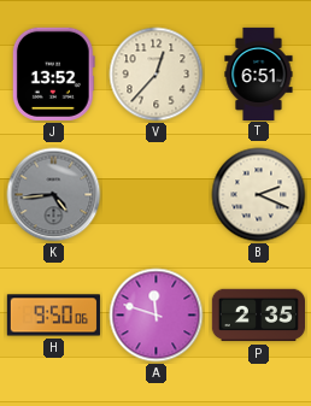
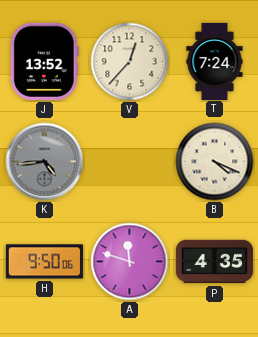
T: 6:51 -> 7:24 (215, 61)
B: 2:19 -> 4:19 (215, 162)
P: 2:35 -> 4:35 (214, 262)
